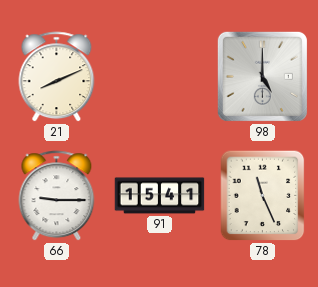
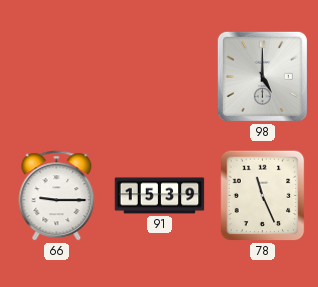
21: 8:11 -> none (57, 77)
91: 15:41 -> 15:39 (160, 196)
